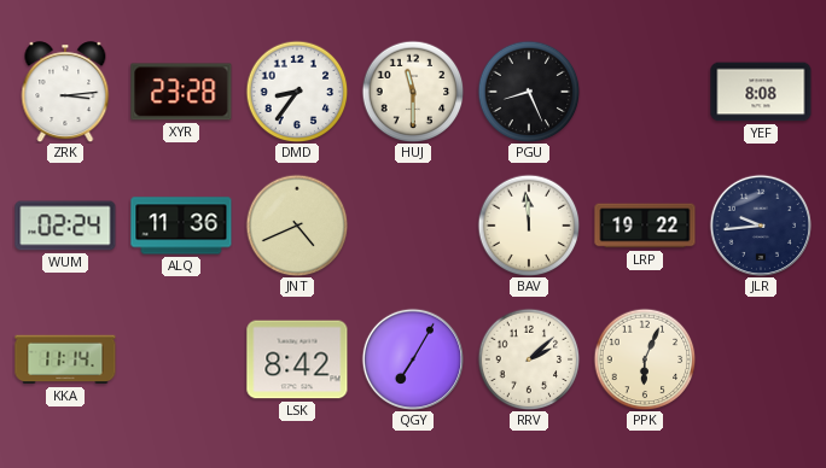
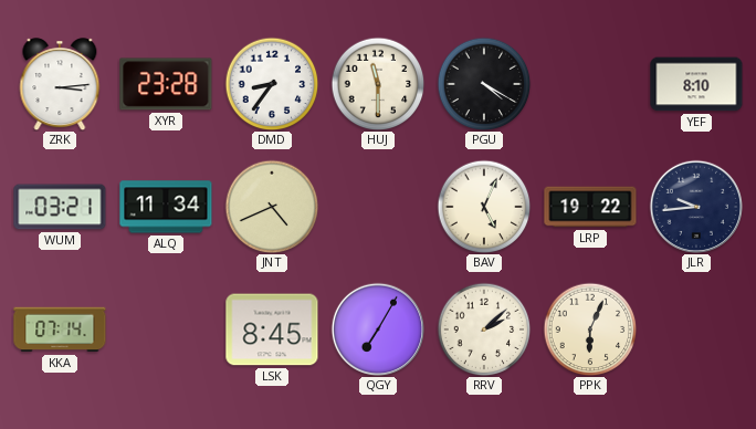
PGU: 8:26 -> 4:20 (484, 84)
YEF: 8:08 -> 8:10 (696, 84)
WUM: 02:24 -> 03:21 (60, 207)
ALQ: 11:36 -> 11:34 (166, 207)
BAV: 11:59 -> 5:04 (484, 207)
KKA: 11:14 -> 07:14 (60, 329)
LSK: 8:42 -> 8:45 (272, 329)
